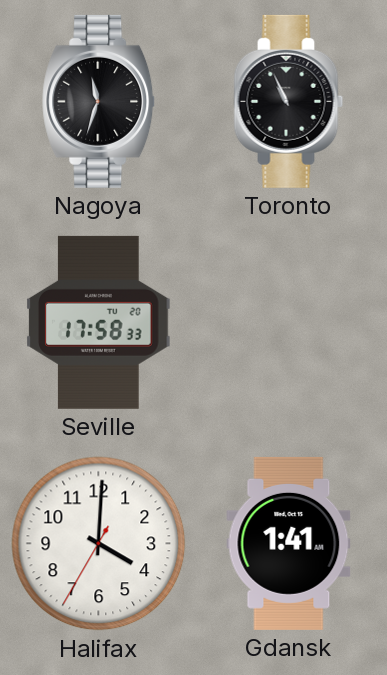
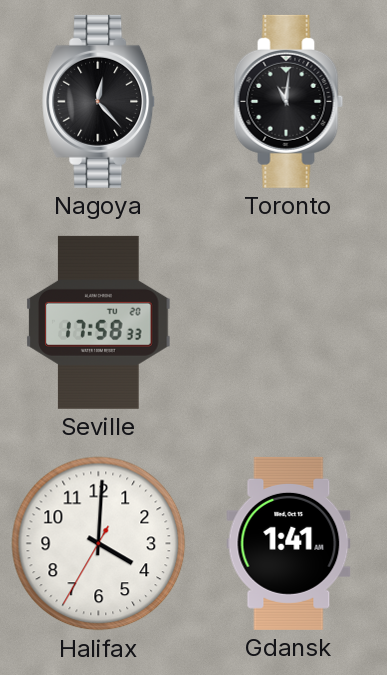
Nagoya: 11:33 -> 12:23 (99, 101)
Toronto: 10:56 -> 11:01 (289, 101)
